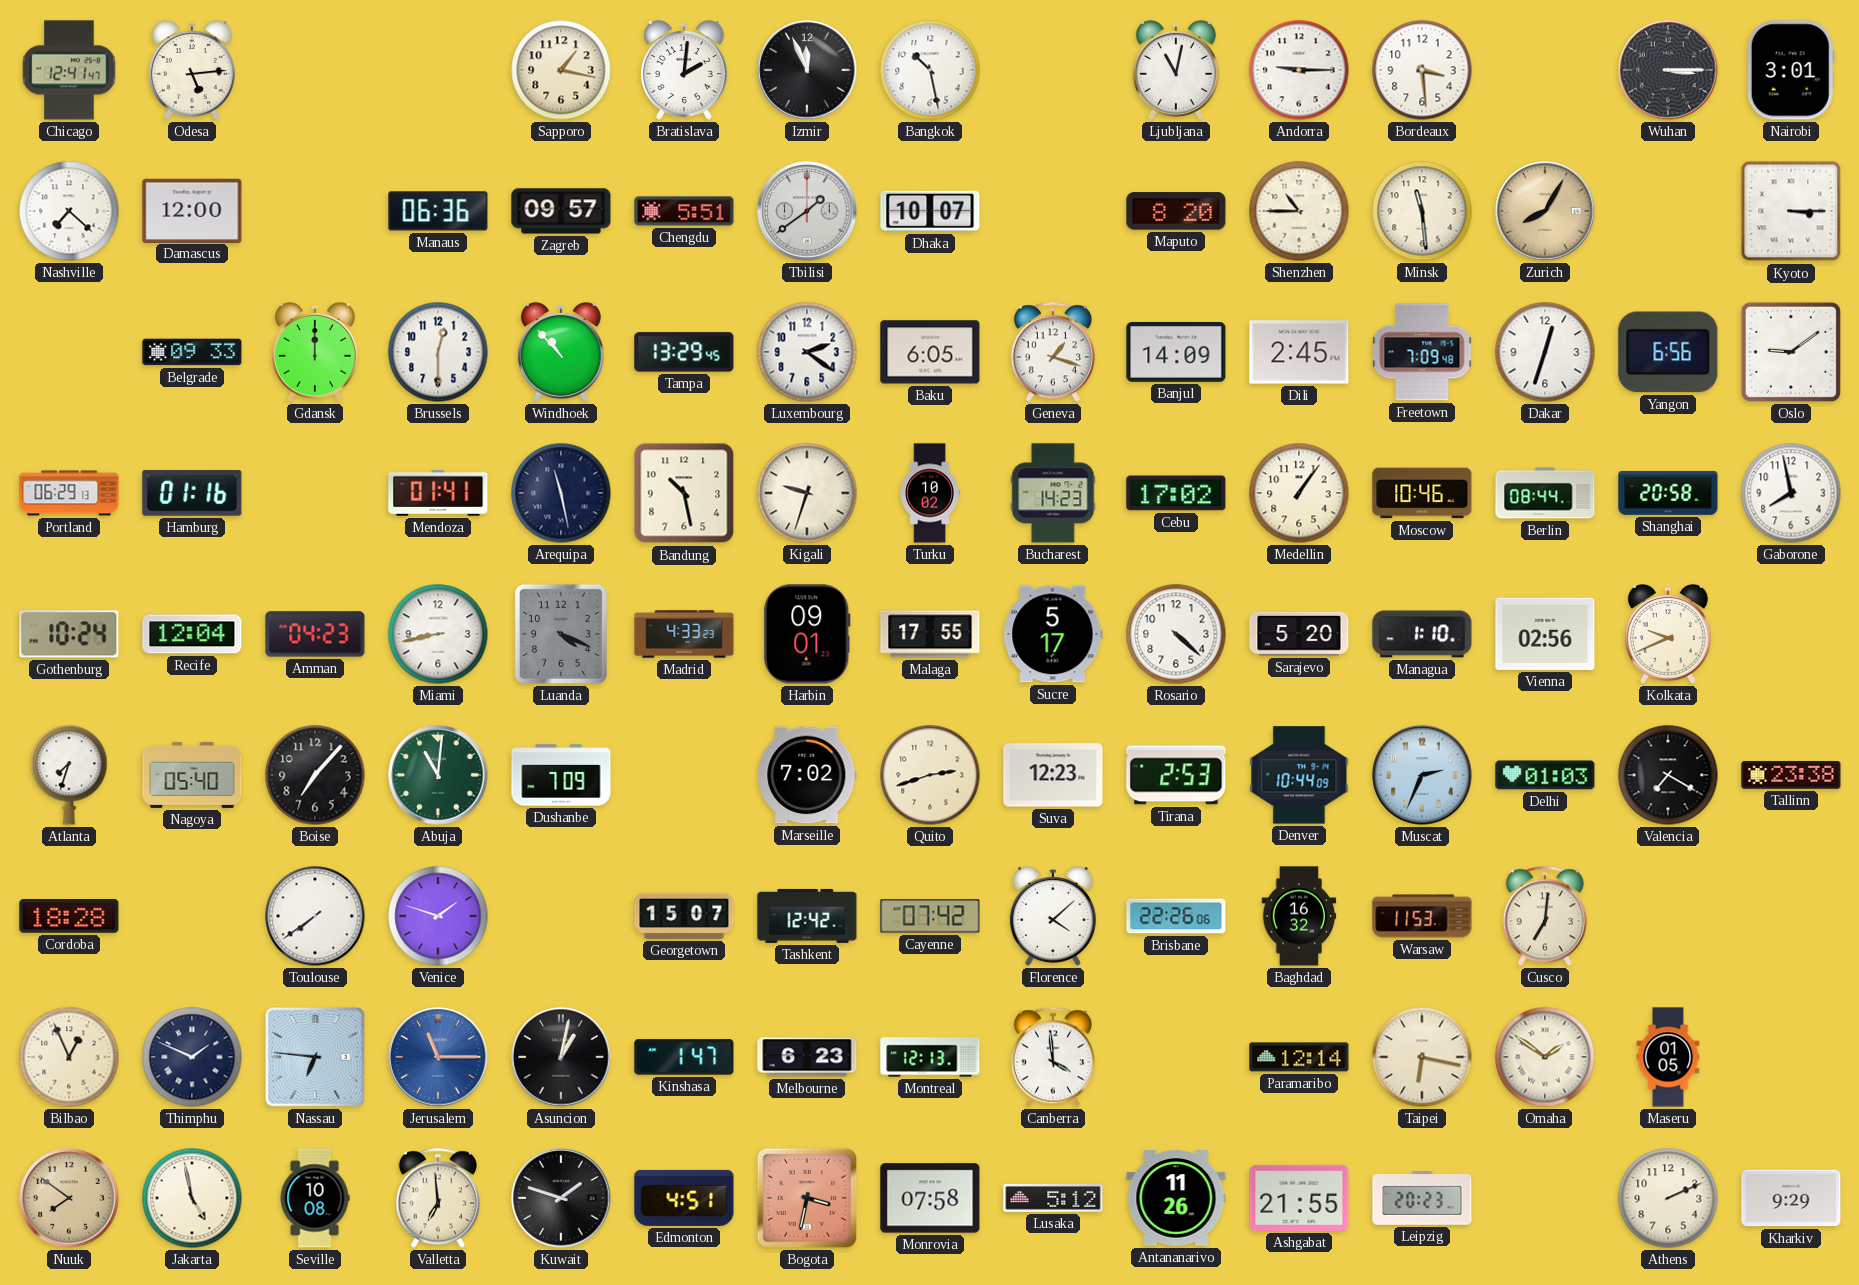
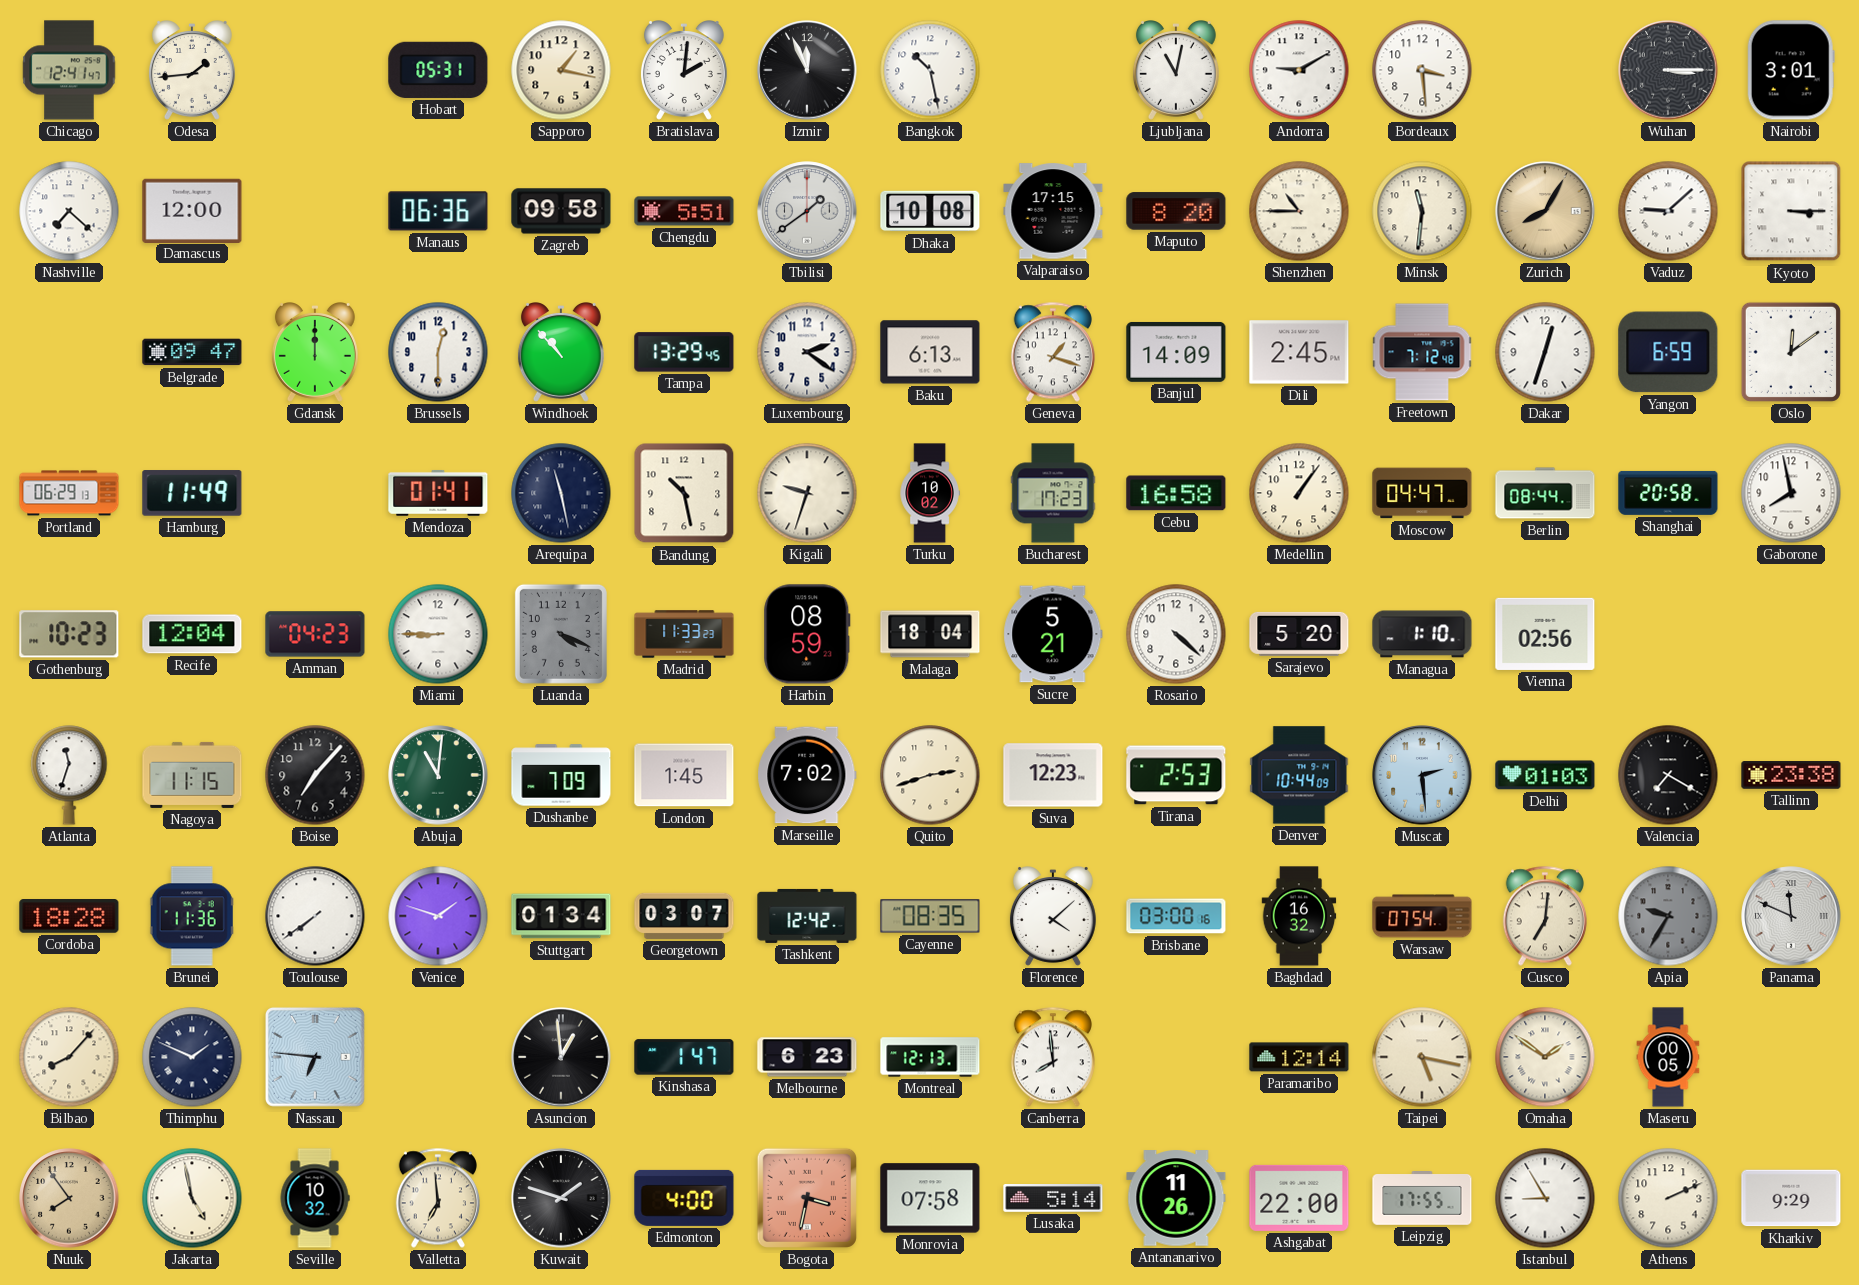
Odesa: 5:14 -> 1:44 (192, 71)
Hobart: none -> 05:31 (438, 70)
Andorra: 9:15 -> 9:10 (1299, 70)
Zagreb: 09:57 -> 09:58 (561, 211)
Dhaka: 10:07 -> 10:08 (930, 211)
Valparaiso: none -> 17:15 (1053, 211)
Minsk: 11:29 -> 11:31 (1422, 211)
Vaduz: none -> 9:08 (1668, 211)
Belgrade: 09:33 -> 09:47 (192, 352)
Baku: 6:05 -> 6:13 (930, 352)
Freetown: 7:09 -> 7:12 (1422, 352)
Yangon: 6:56 -> 6:59 (1668, 352)
Oslo: 9:09 -> 12:09 (1791, 352)
Hamburg: 01:16 -> 11:49 (192, 493)
Bucharest: 14:23 -> 17:23 (1053, 493)
Cebu: 17:02 -> 16:58 (1176, 493)
Moscow: 10:46 -> 04:47 (1422, 493)
Gothenburg: 10:24 -> 10:23 (69, 634)
Miami: 8:43 -> 8:45 (438, 634)
Madrid: 4:33 -> 11:33 (684, 634)
Harbin: 09:01 -> 08:59 (807, 634)
Malaga: 17:55 -> 18:04 (930, 634)
Sucre: 5:17 -> 5:21 (1053, 634)
Kolkata: 9:41 -> none (1668, 635)
Atlanta: 7:33 -> 11:33 (69, 775)
Nagoya: 05:40 -> 11:15 (192, 775)
London: none -> 1:45 (684, 775)
Muscat: 2:34 -> 2:29 (1422, 775)
Brunei: none -> 11:36 (192, 916)
Stuttgart: none -> 01:34 (561, 916)
Georgetown: 15:07 -> 03:07 (684, 916)
Cayenne: 07:42 -> 08:35 (930, 916)
Brisbane: 22:26 -> 03:00 (1176, 916)
Warsaw: 11:53 -> 07:54 (1422, 916)
Apia: none -> 9:35 (1668, 916)
Panama: none -> 11:49 (1791, 916)
Bilbao: 12:56 -> 8:07 (69, 1057)
Jerusalem: 11:15 -> none (438, 1057)
Asuncion: 1:02 -> 12:59 (561, 1057)
Canberra: 3:59 -> 7:59 (1053, 1057)
Taipei: 6:17 -> 5:17 (1422, 1057)
Maseru: 01:05 -> 00:05 (1668, 1057)
Nuuk: 7:51 -> 7:54 (69, 1198)
Seville: 10:08 -> 10:32 (315, 1198)
Edmonton: 4:51 -> 4:00 (684, 1198)
Lusaka: 5:12 -> 5:14 (1053, 1198)
Ashgabat: 21:55 -> 22:00 (1299, 1198)
Leipzig: 20:23 -> 17:55 (1422, 1199)
Istanbul: none -> 8:55 (1545, 1198)
